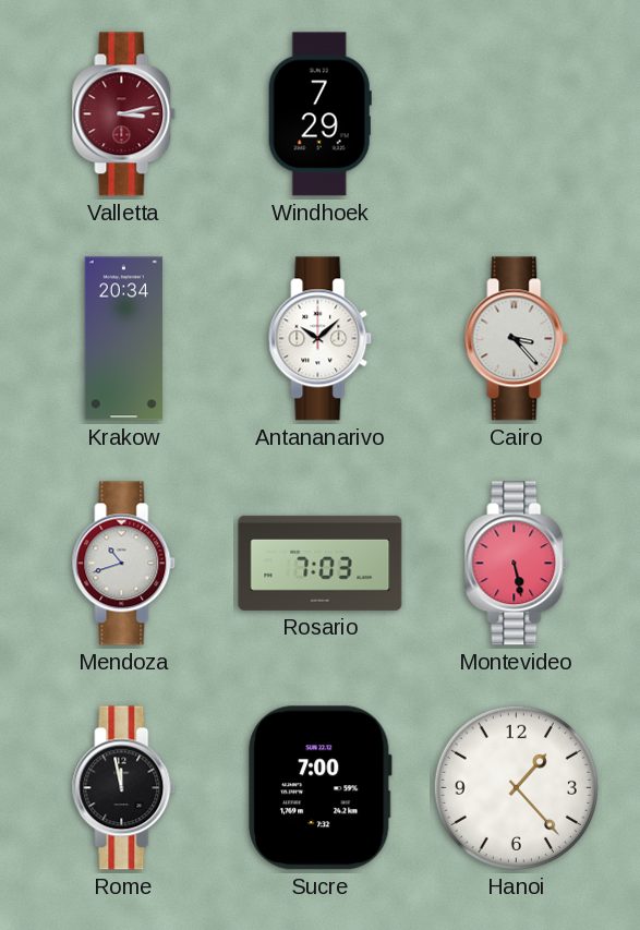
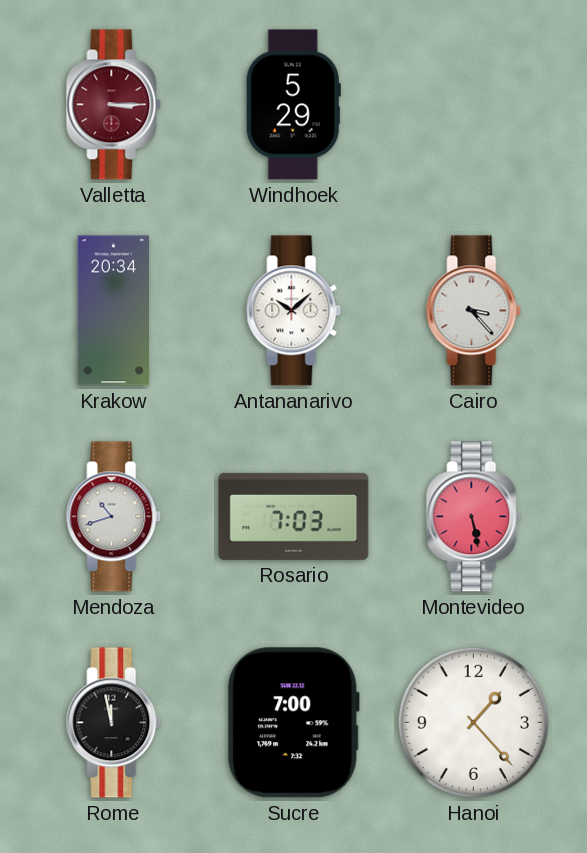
Valletta: 3:13 -> 3:15 (114, 105)
Windhoek: 7:29 -> 5:29 (293, 105)
